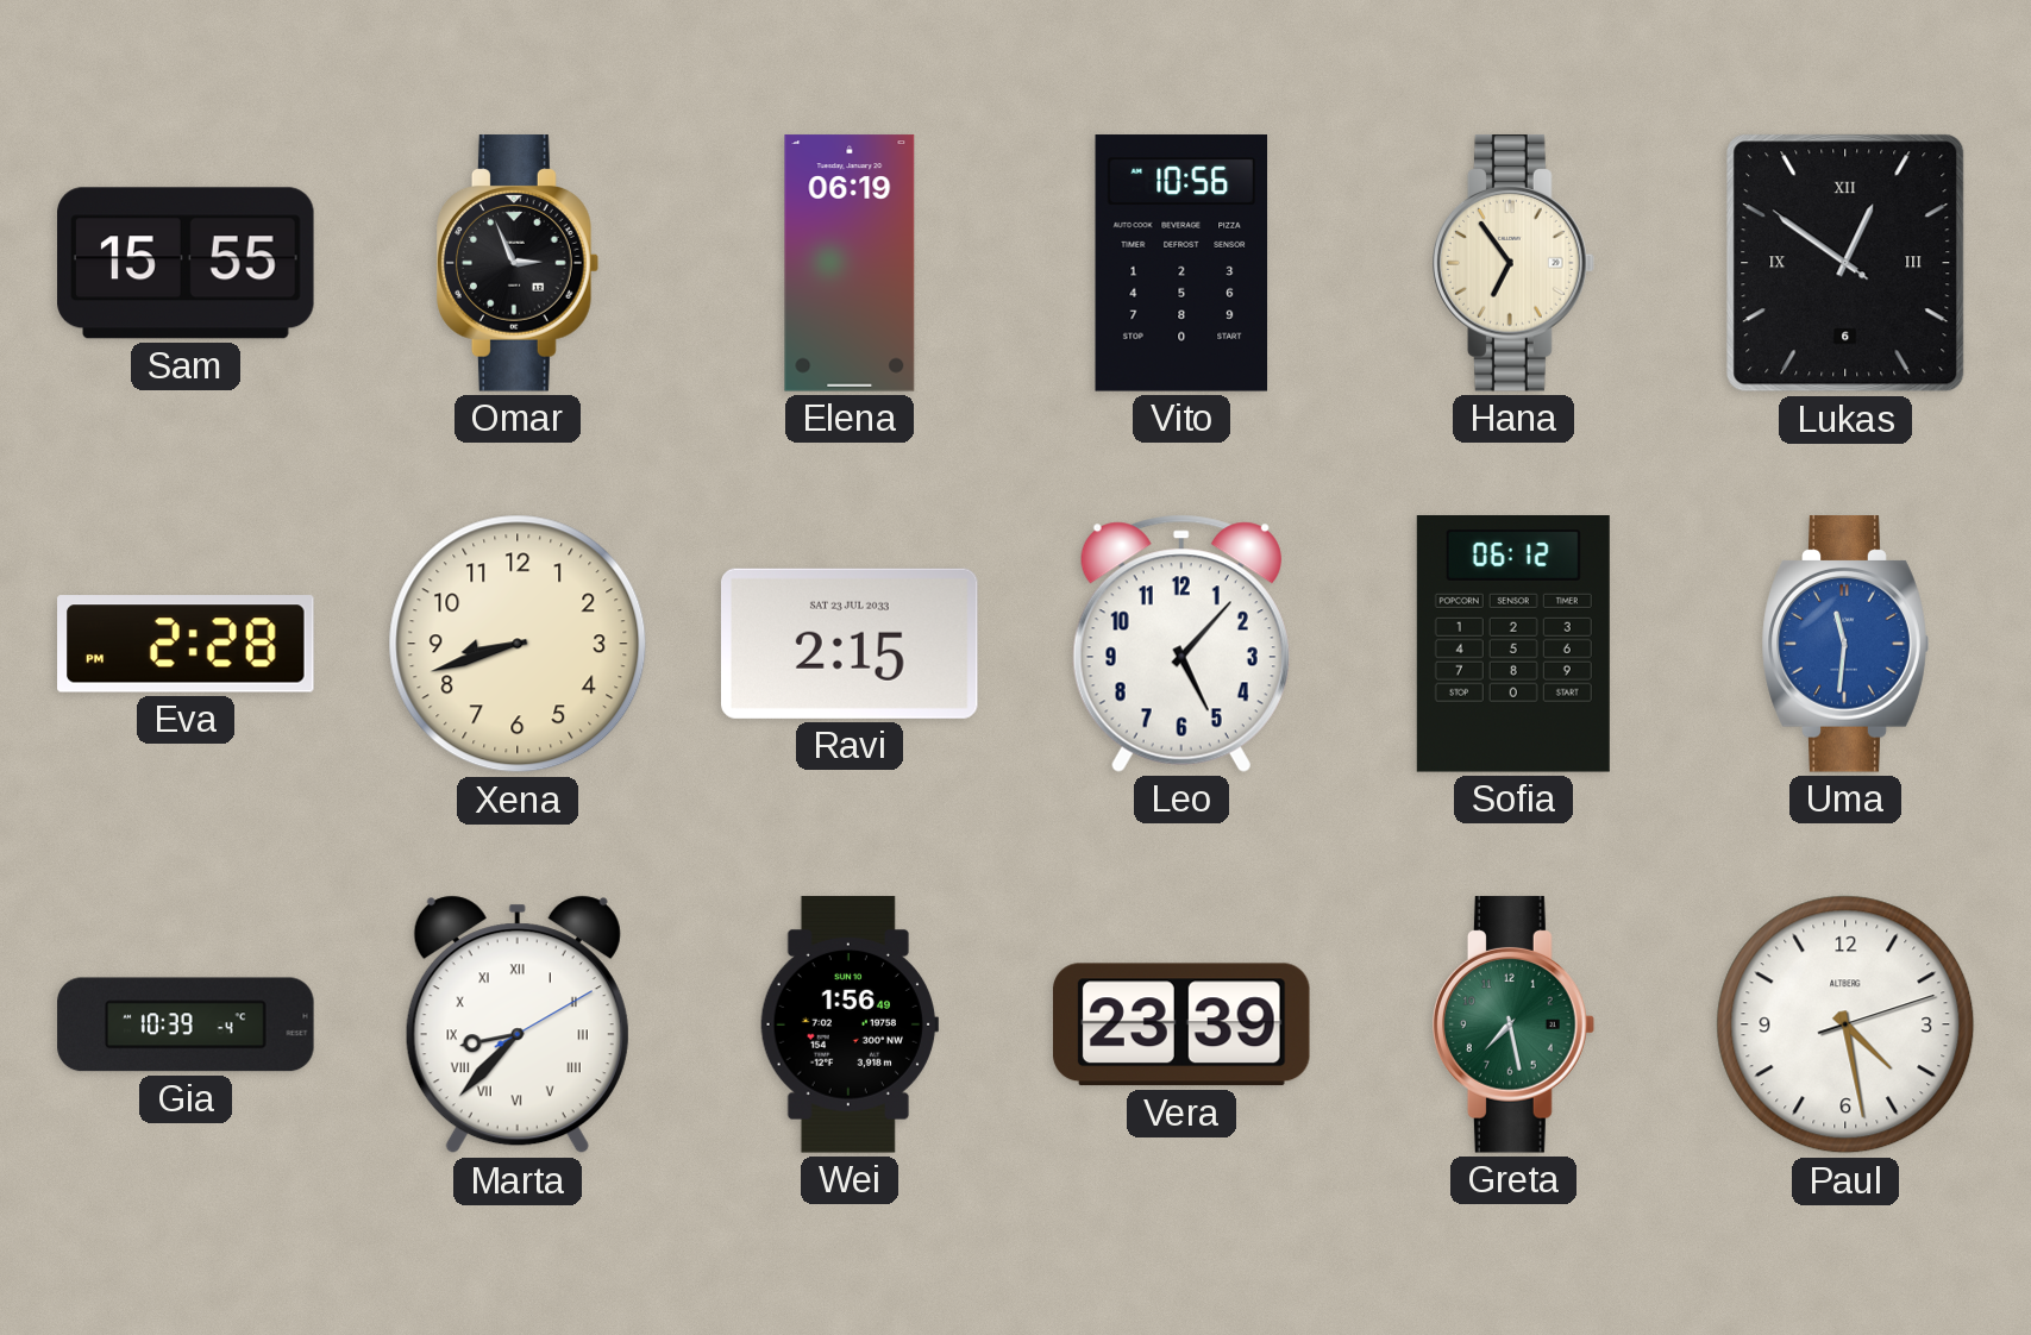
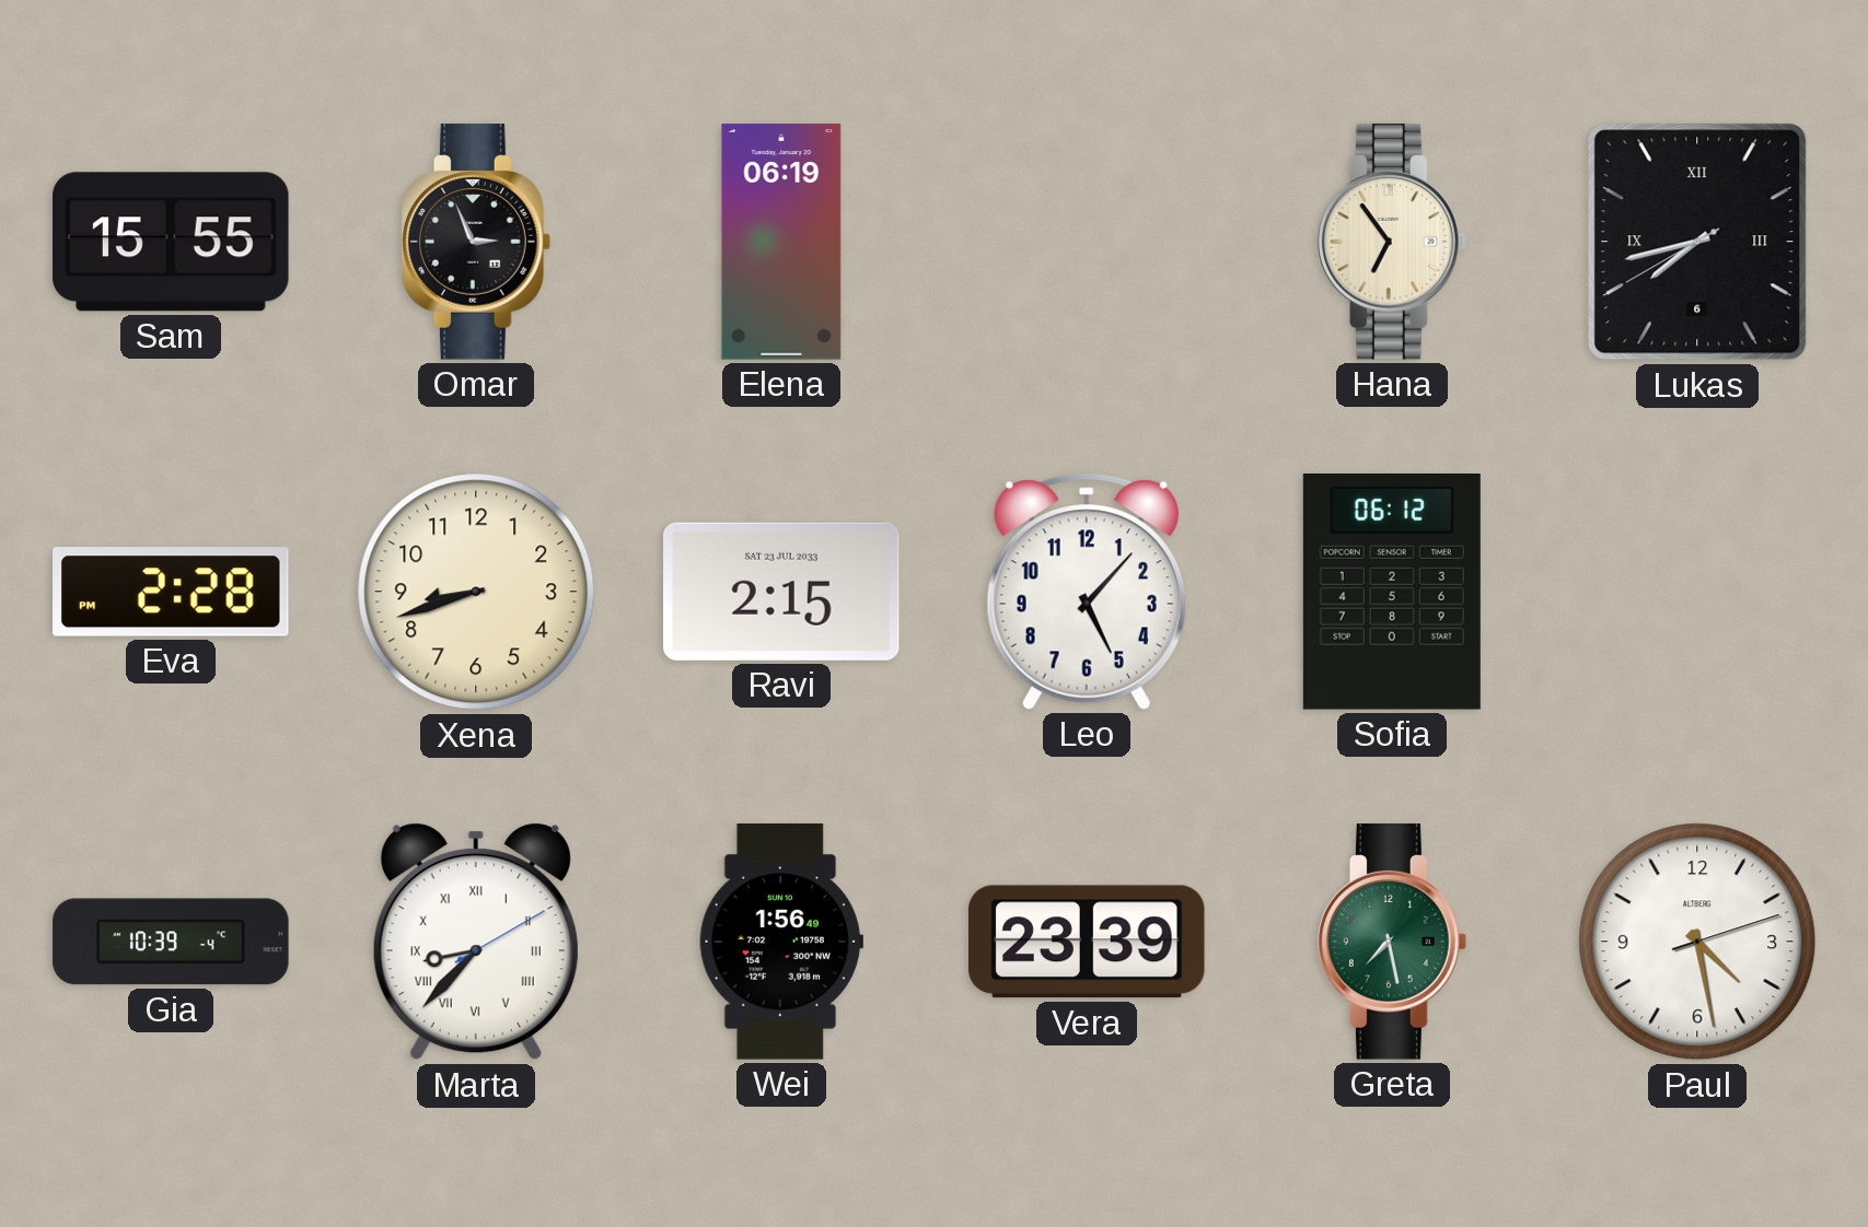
Vito: 10:56 -> none (1181, 263)
Lukas: 12:50 -> 7:42 (1697, 242)
Uma: 11:31 -> none (1845, 644)
